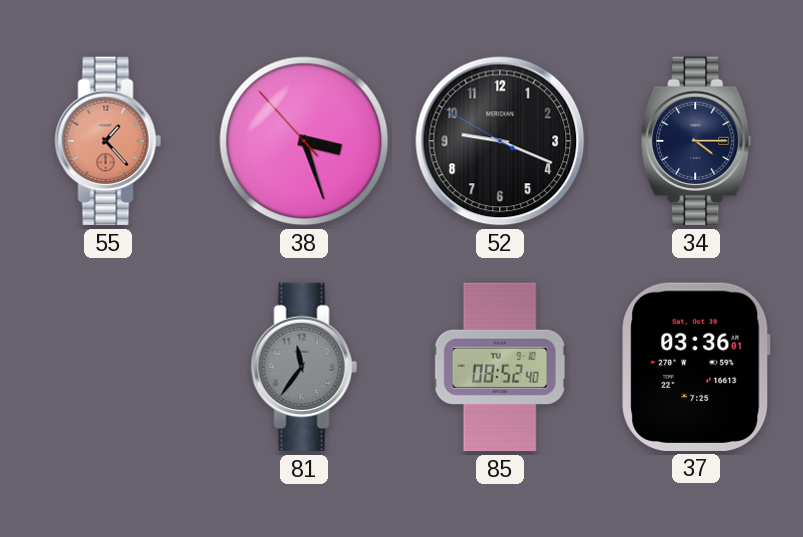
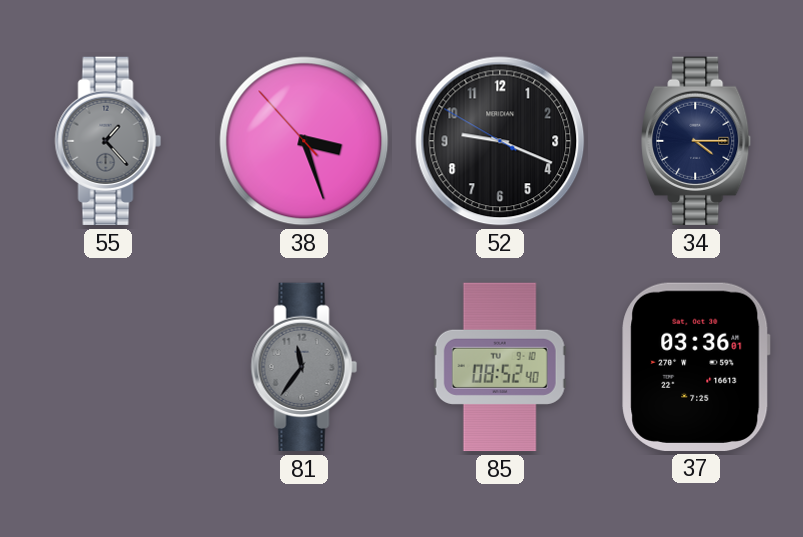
55 dial: salmon -> grey (108, 141)
